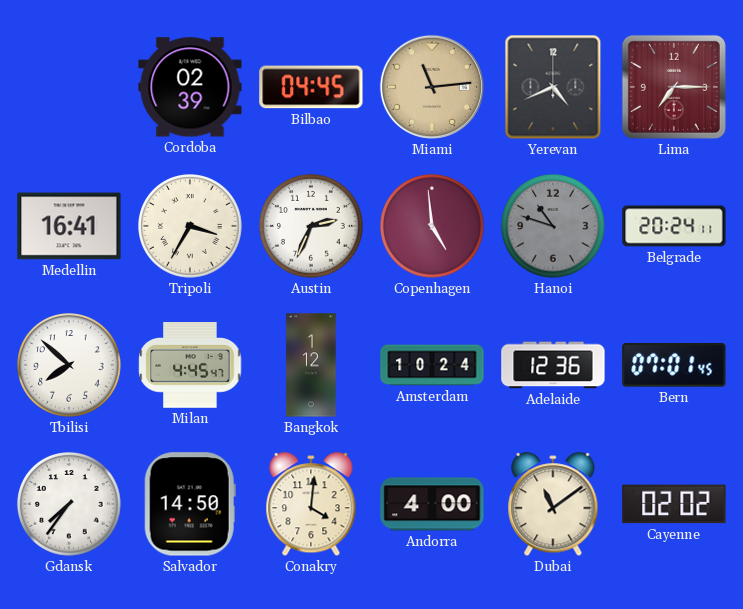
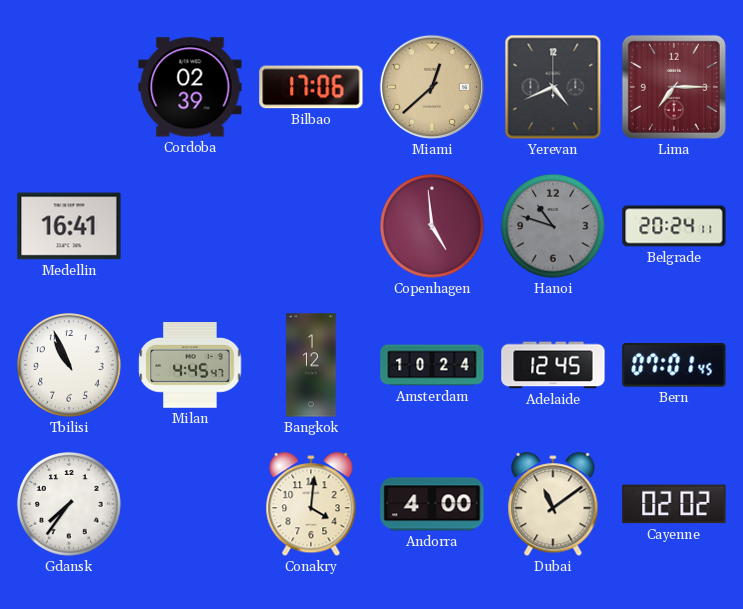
Bilbao: 04:45 -> 17:06 (311, 87)
Miami: 11:14 -> 12:38 (432, 87)
Tripoli: 3:35 -> none (191, 227)
Austin: 2:34 -> none (312, 227)
Tbilisi: 7:52 -> 10:56 (70, 366)
Adelaide: 12:36 -> 12:45 (553, 365)
Salvador: 14:50 -> none (190, 504)
